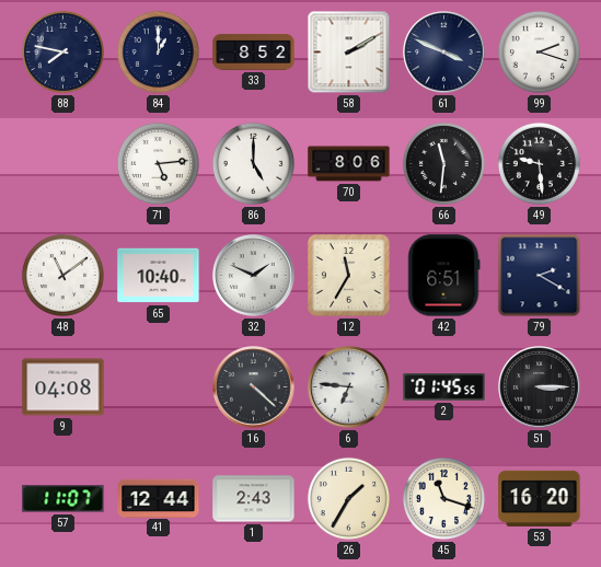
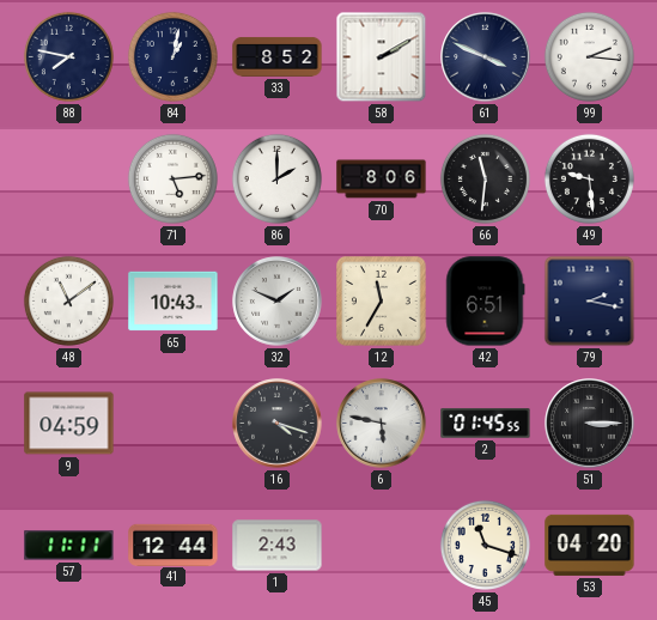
84: 1:00 -> 1:02 (172, 56)
99: 2:18 -> 2:16 (589, 56)
86: 5:00 -> 2:00 (276, 178)
65: 10:40 -> 10:43 (174, 302)
79: 2:20 -> 2:17 (590, 302)
9: 04:08 -> 04:59 (69, 424)
16: 4:22 -> 4:18 (278, 424)
6: 6:46 -> 5:47 (382, 424)
57: 11:07 -> 11:11 (69, 546)
26: 1:35 -> none (348, 498)
53: 16:20 -> 04:20 (590, 545)
